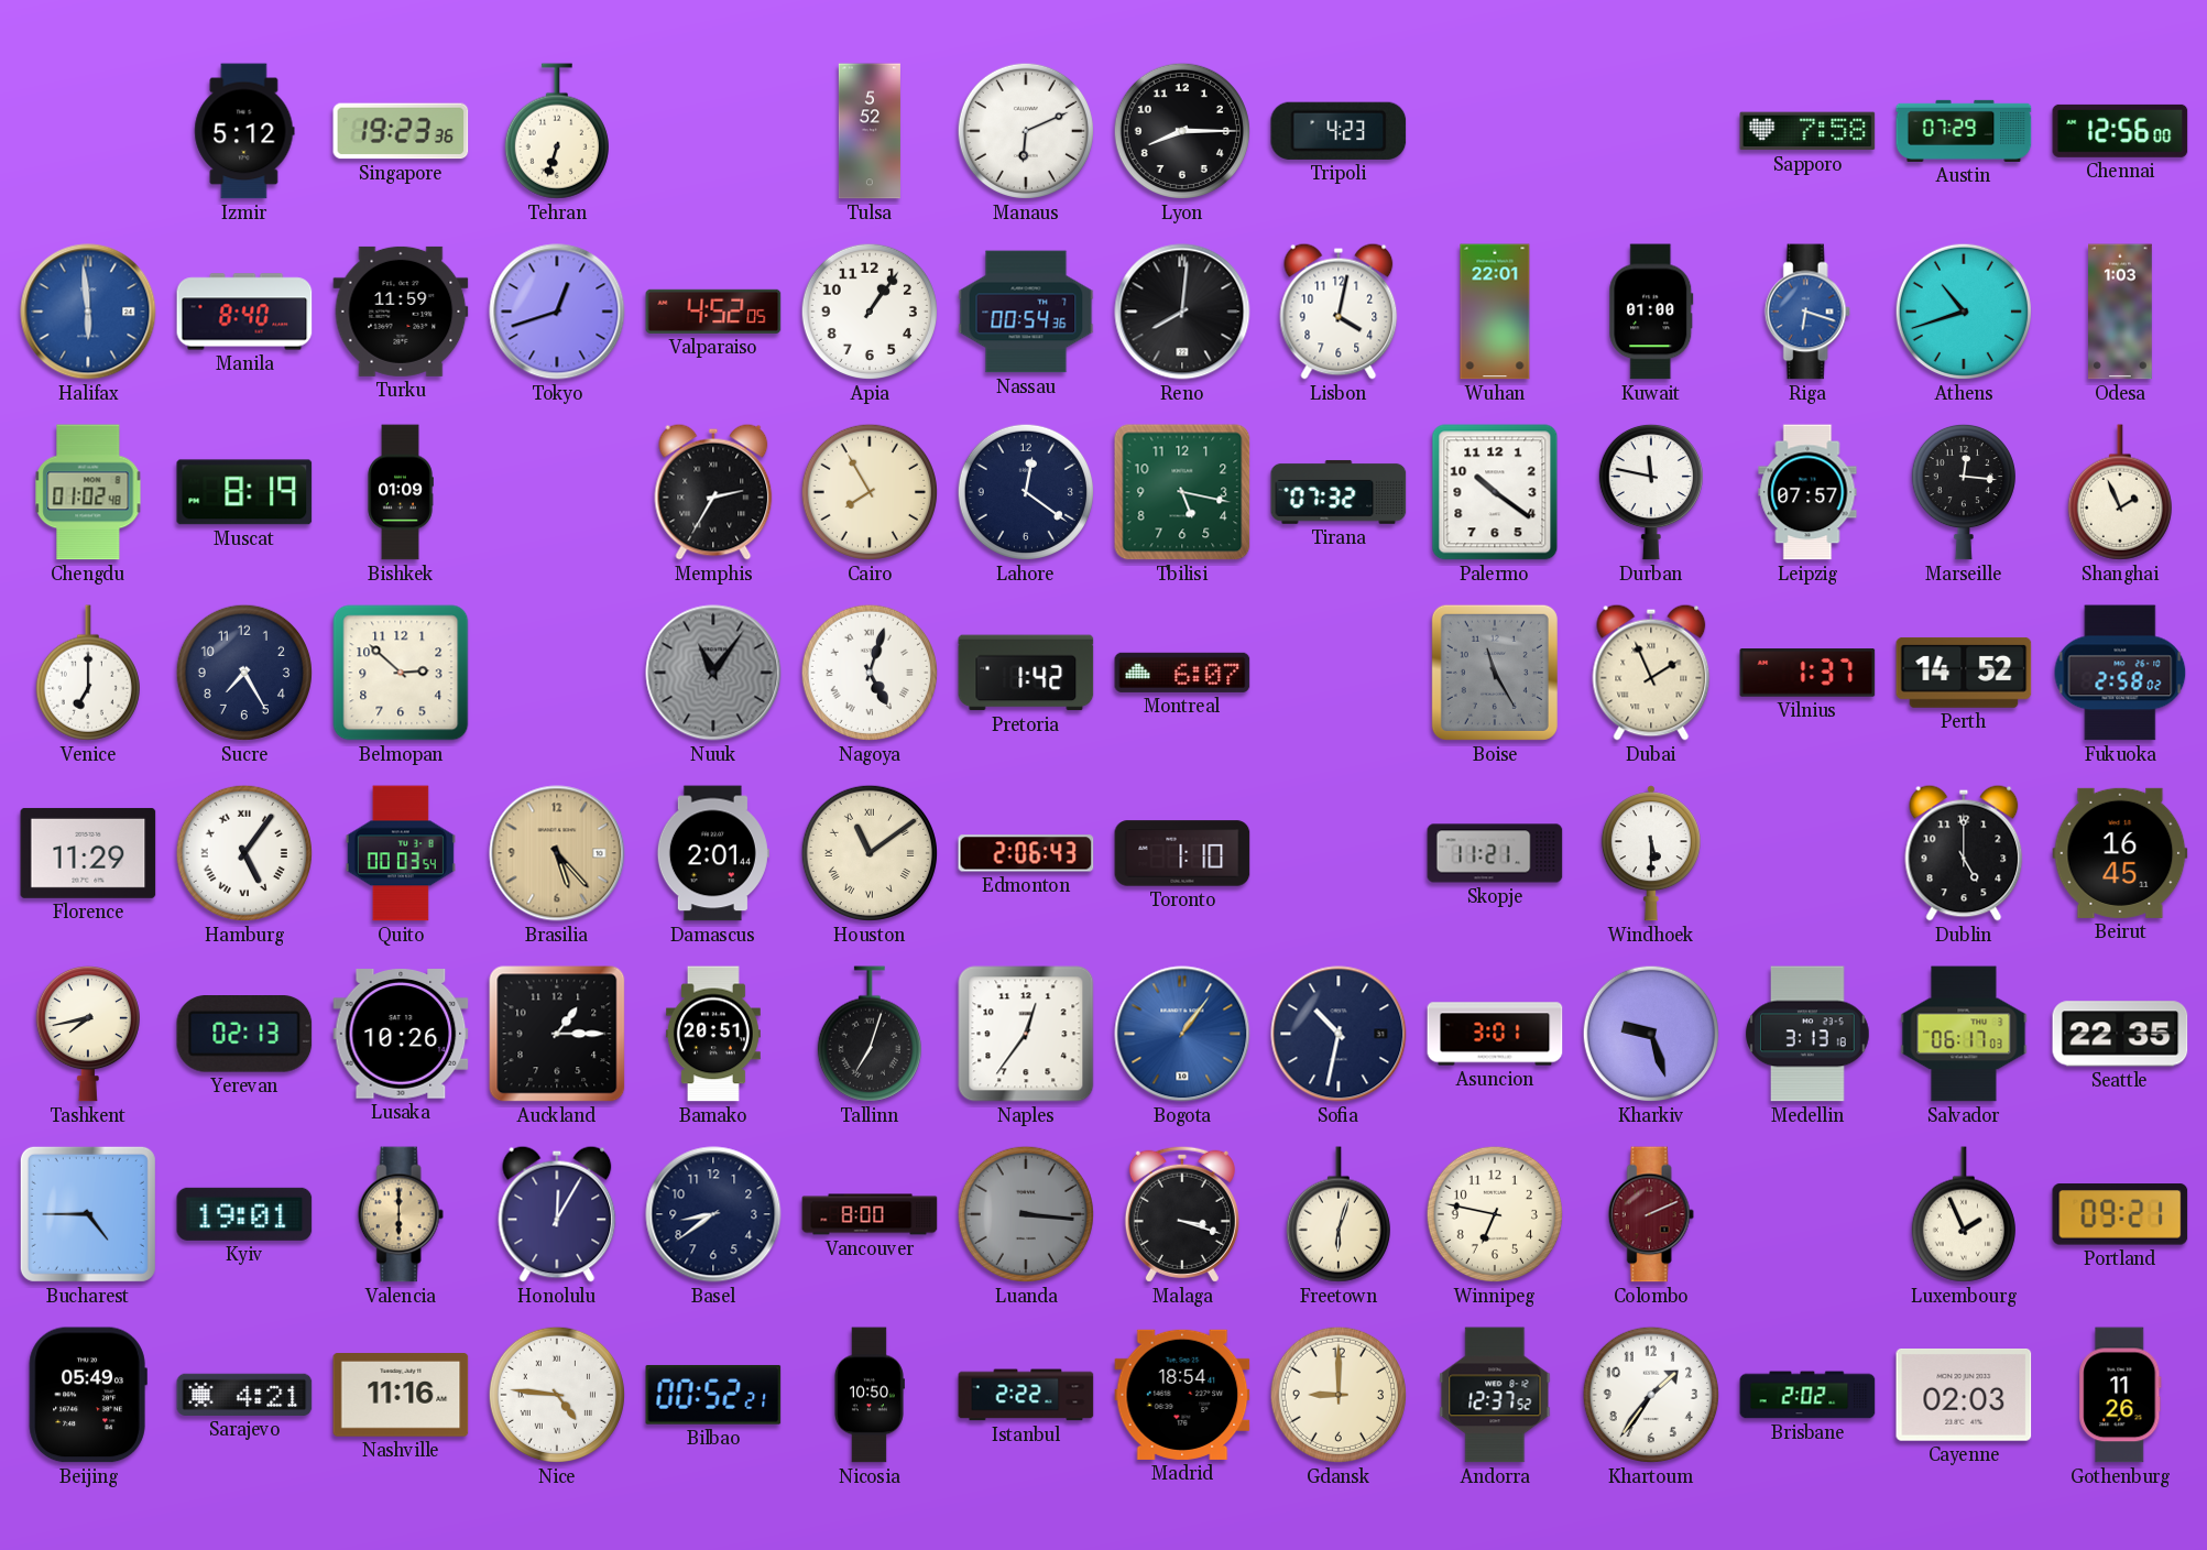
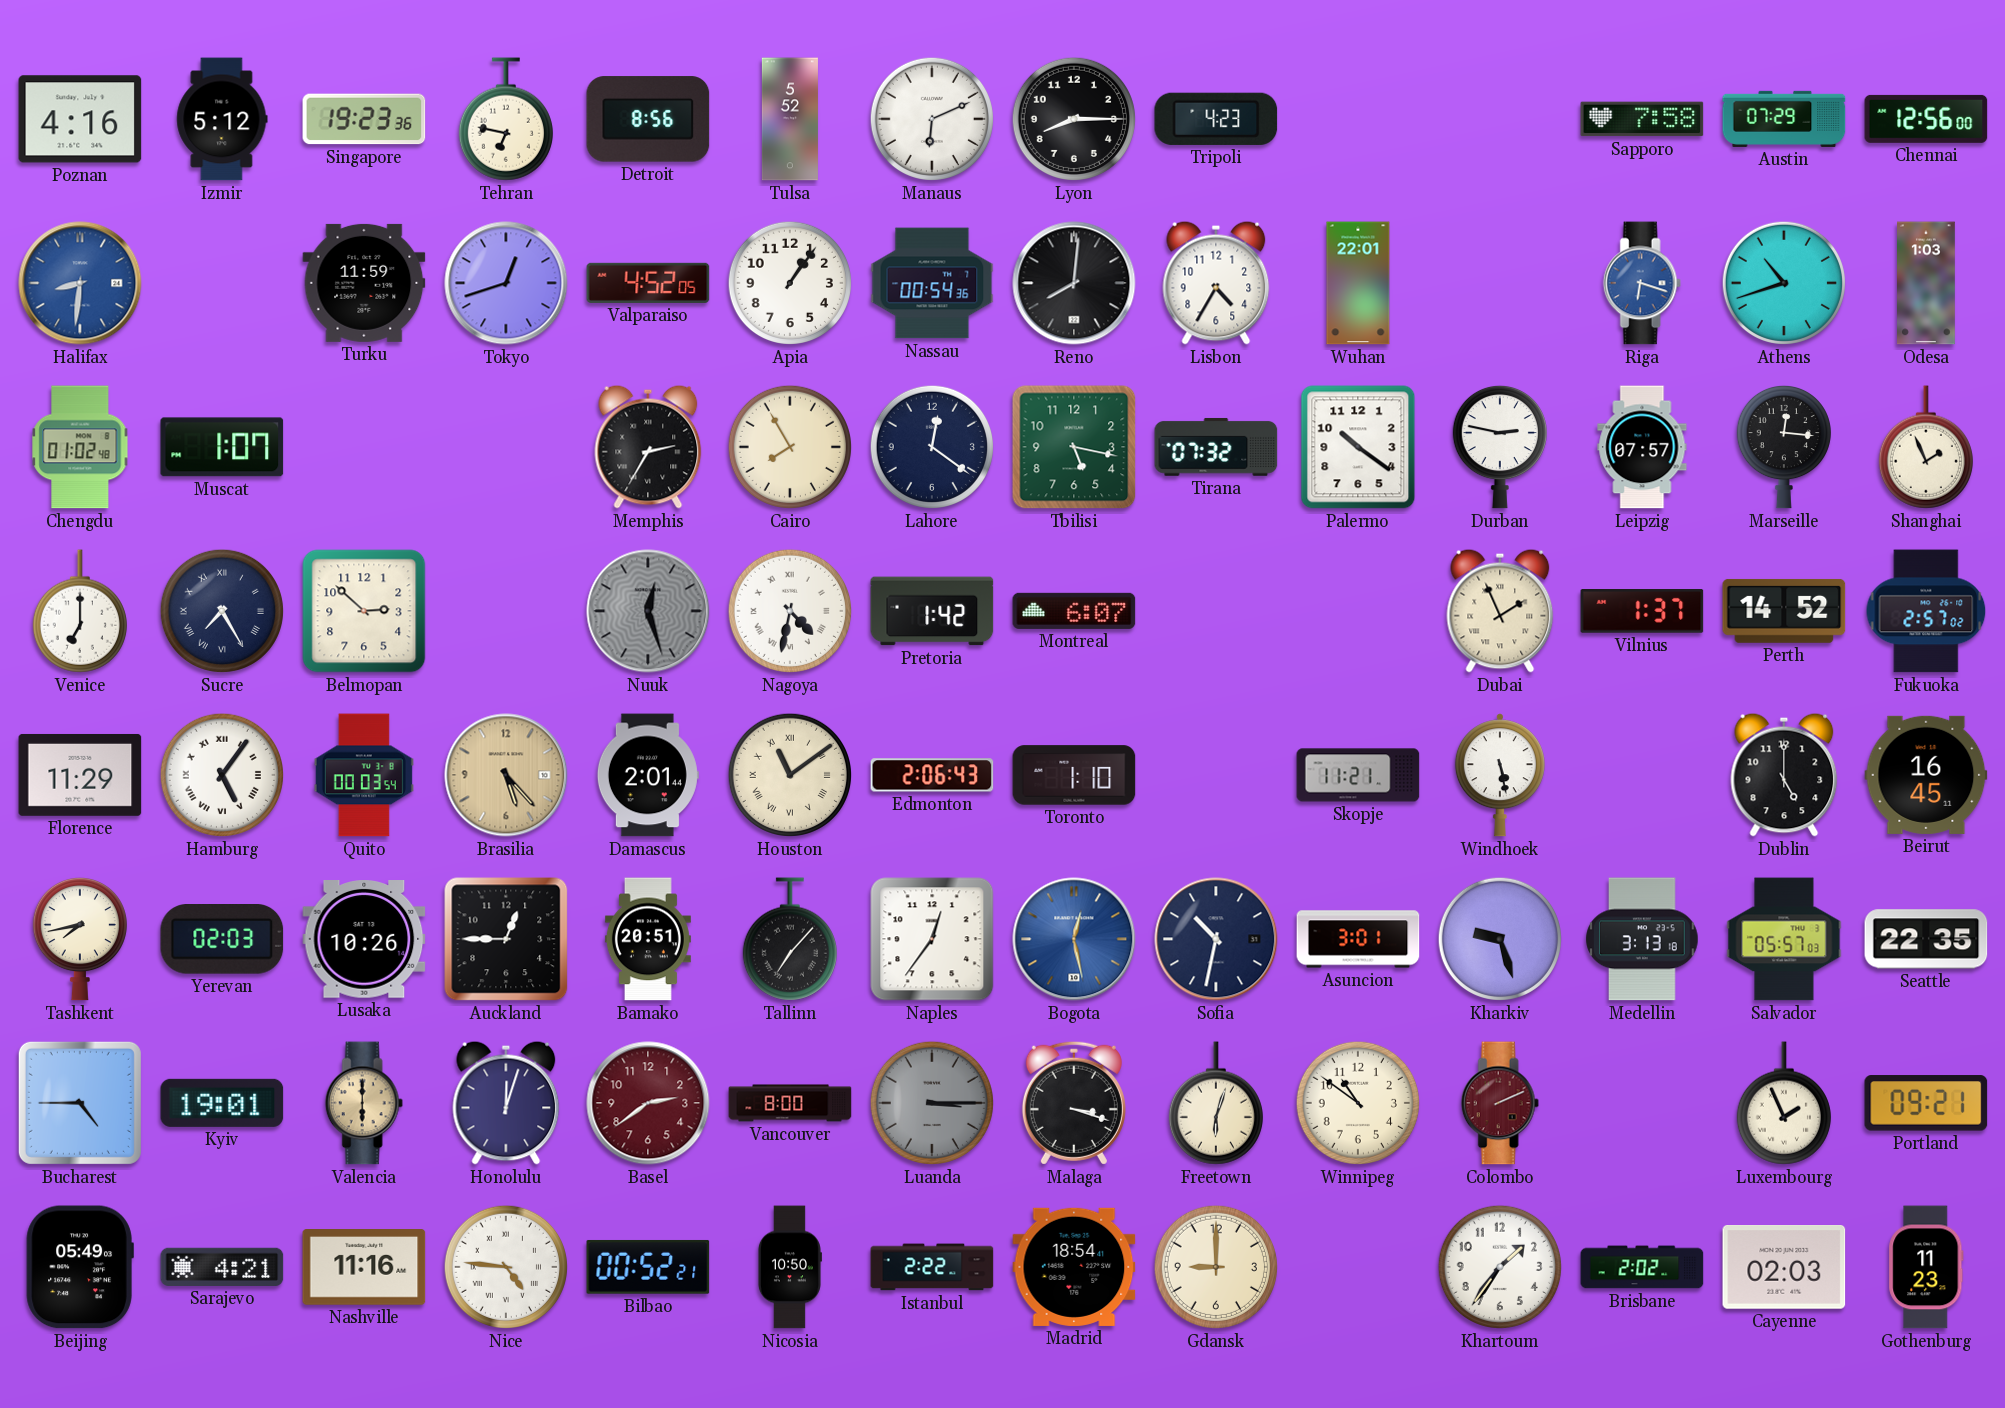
Poznan: none -> 4:16 (80, 119)
Tehran: 6:33 -> 6:47 (506, 119)
Detroit: none -> 8:56 (648, 119)
Halifax: 5:59 -> 8:31 (80, 283)
Manila: 8:40 -> none (244, 312)
Lisbon: 4:02 -> 4:35 (1216, 283)
Kuwait: 01:00 -> none (1651, 312)
Muscat: 8:19 -> 1:07 (222, 447)
Bishkek: 01:09 -> none (401, 492)
Durban: 11:47 -> 2:47 (1500, 447)
Sucre numerals: Arabic -> Roman (222, 611)
Nuuk: 11:06 -> 12:27 (648, 611)
Nagoya: 5:03 -> 4:32 (790, 611)
Boise: 11:25 -> none (1495, 673)
Fukuoka: 2:58 -> 2:57 (1926, 611)
Windhoek: 5:30 -> 5:28 (1500, 775)
Yerevan: 02:13 -> 02:03 (222, 940)
Auckland: 1:15 -> 12:45 (506, 939)
Tallinn: 7:03 -> 7:07 (790, 939)
Bogota: 1:06 -> 12:28 (1074, 939)
Salvador: 06:17 -> 05:57 (1784, 939)
Honolulu: 12:05 -> 12:03 (506, 1103)
Basel: 8:39 -> 2:39 (648, 1103)
Basel dial: navy -> burgundy (648, 1103)
Luanda: 3:16 -> 3:15 (932, 1103)
Winnipeg: 6:47 -> 10:51 (1358, 1103)
Andorra: 12:37 -> none (1495, 1395)
Gothenburg: 11:26 -> 11:23 (1926, 1267)
